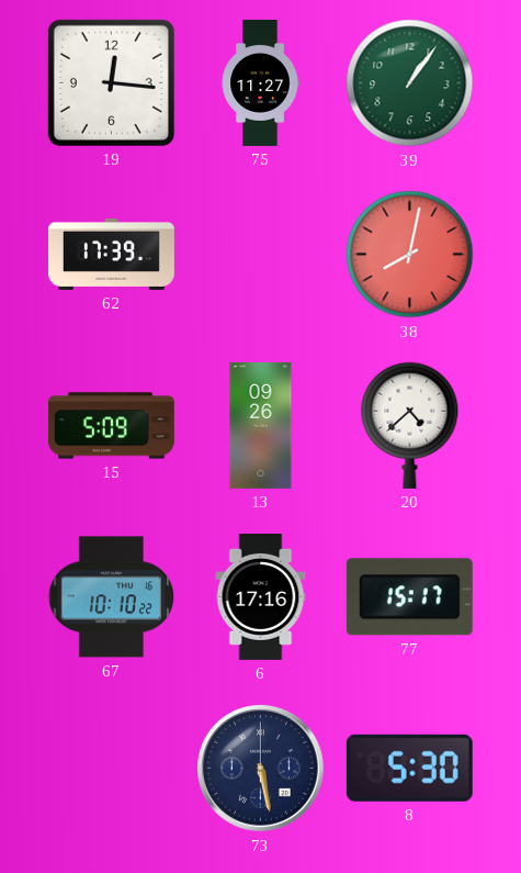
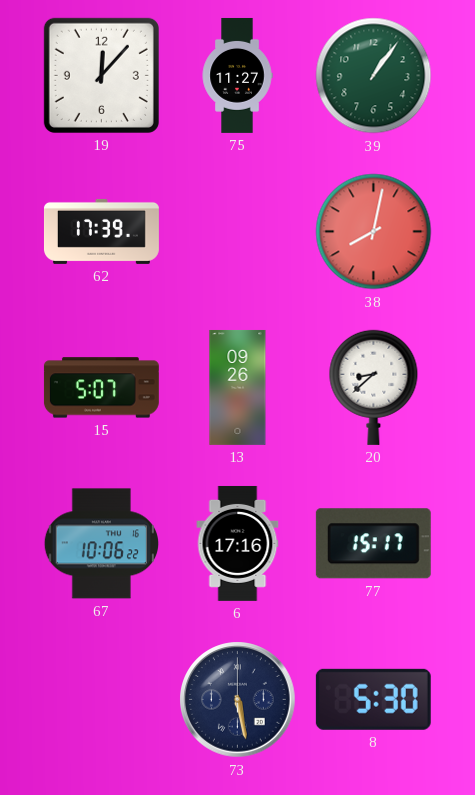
19: 12:16 -> 12:07 (101, 75)
15: 5:09 -> 5:07 (101, 388)
20: 4:38 -> 8:38 (374, 387)
67: 10:10 -> 10:06 (101, 544)
